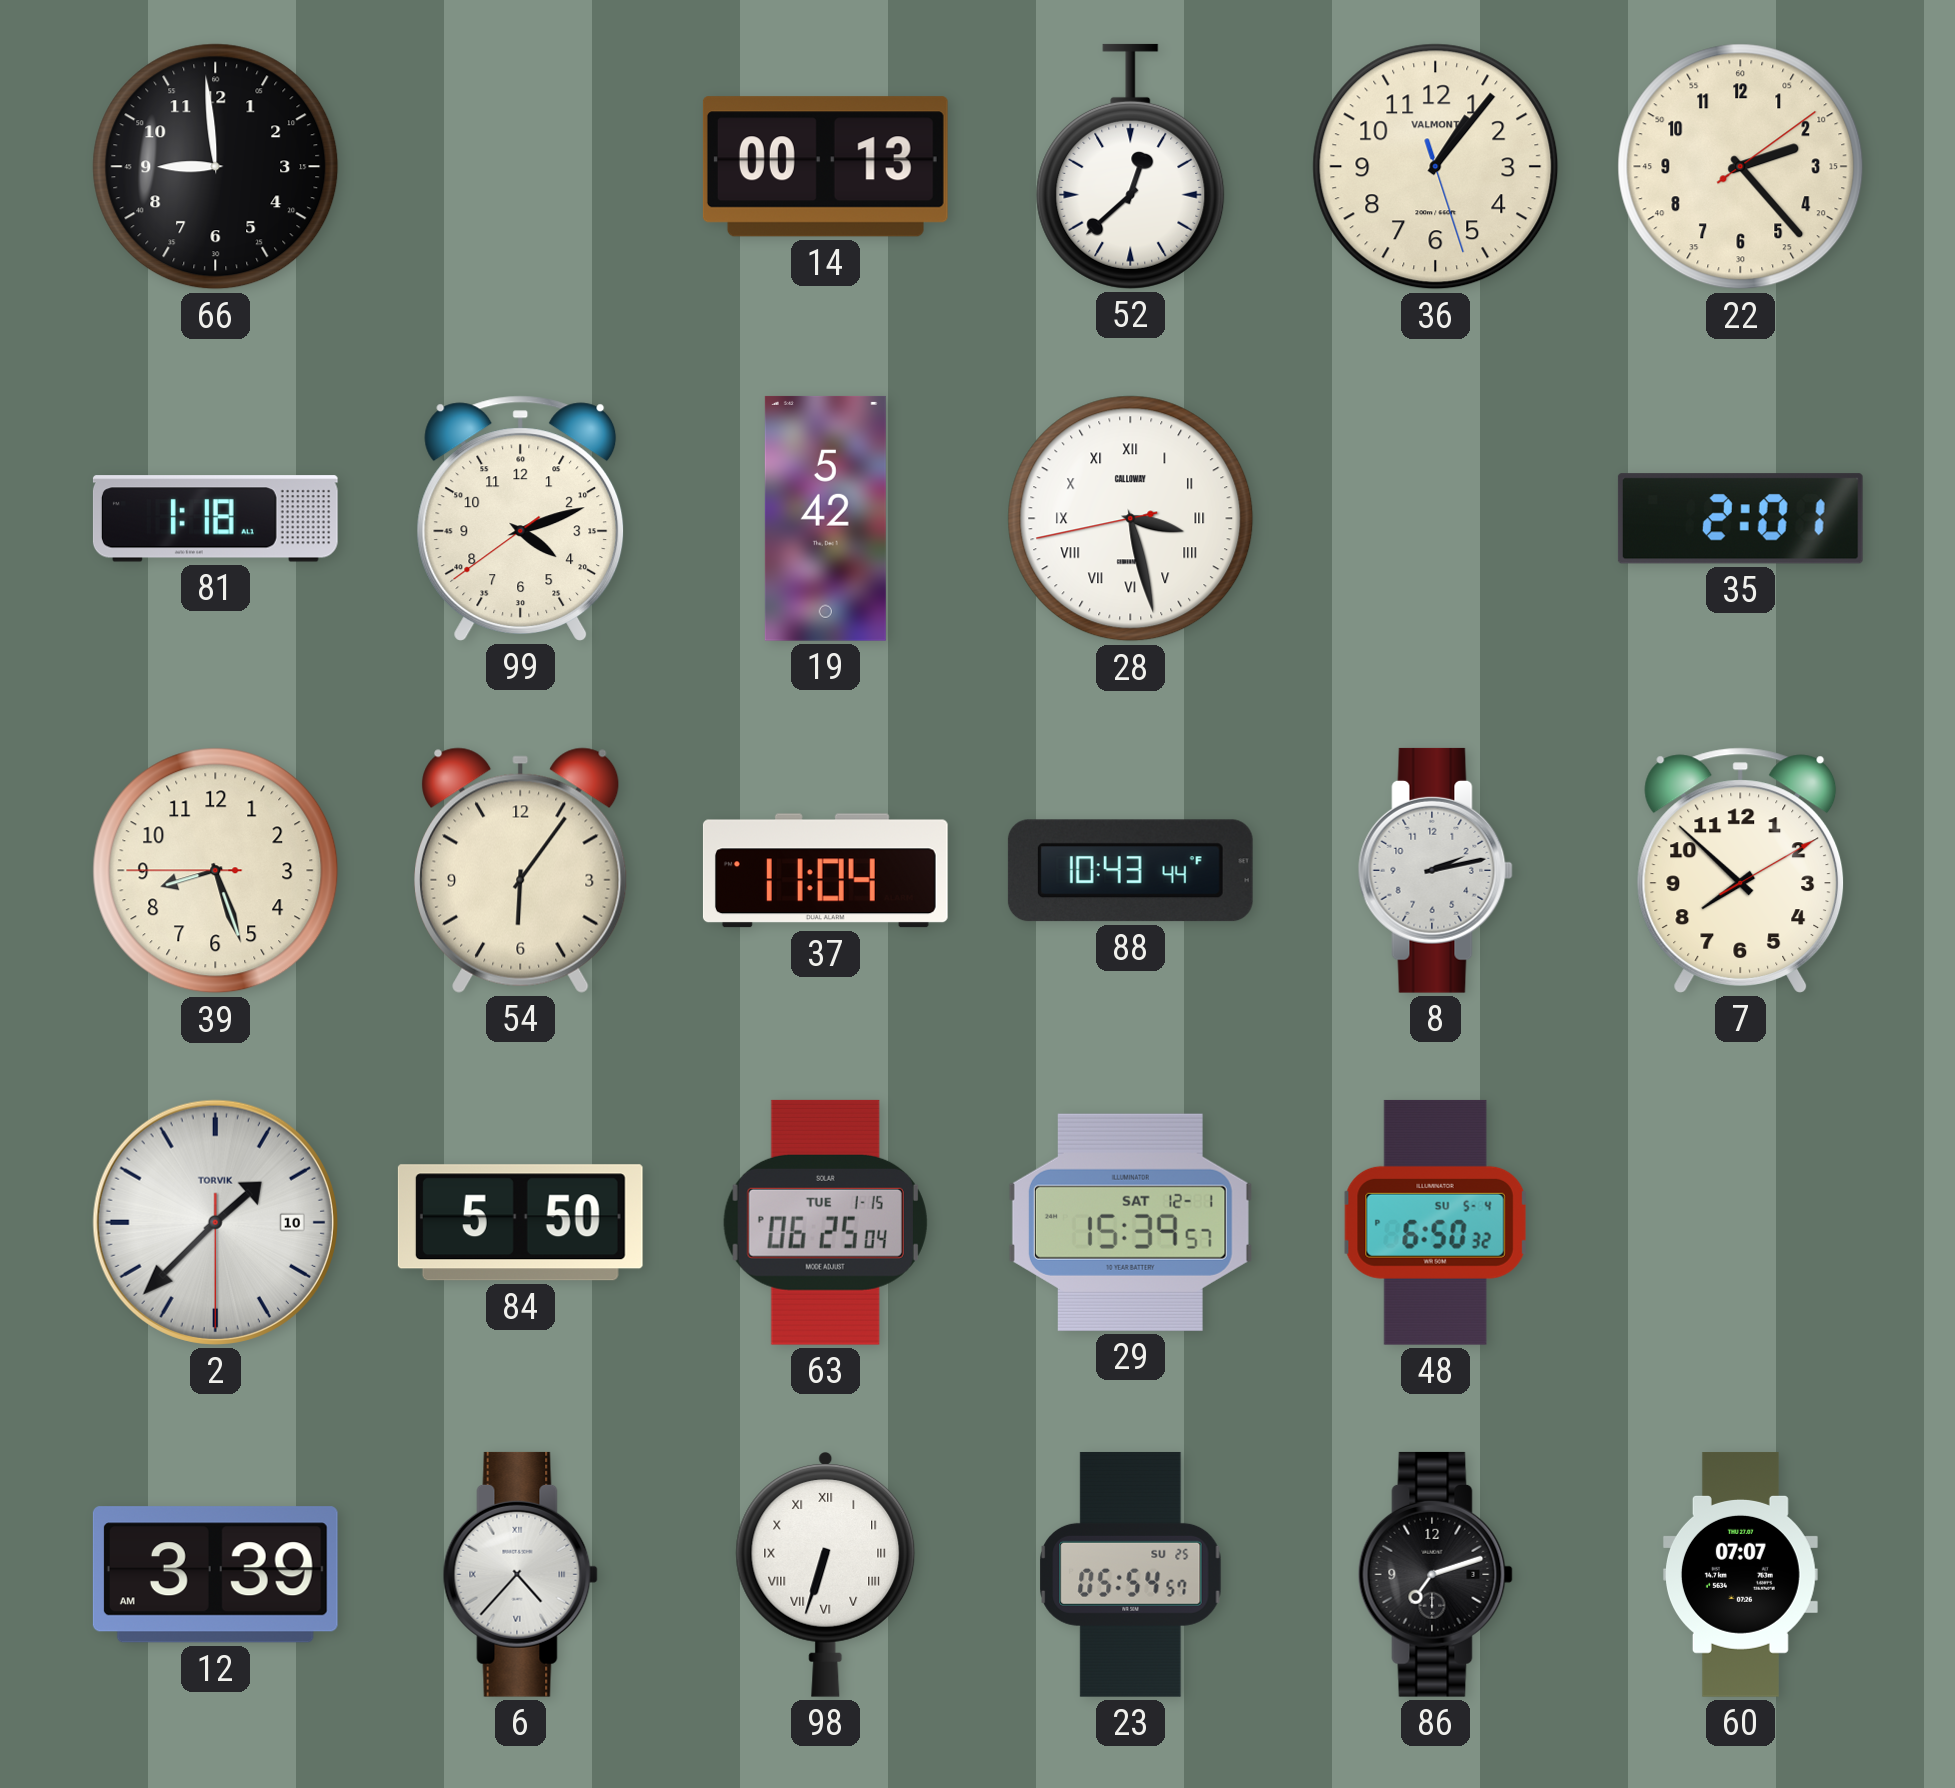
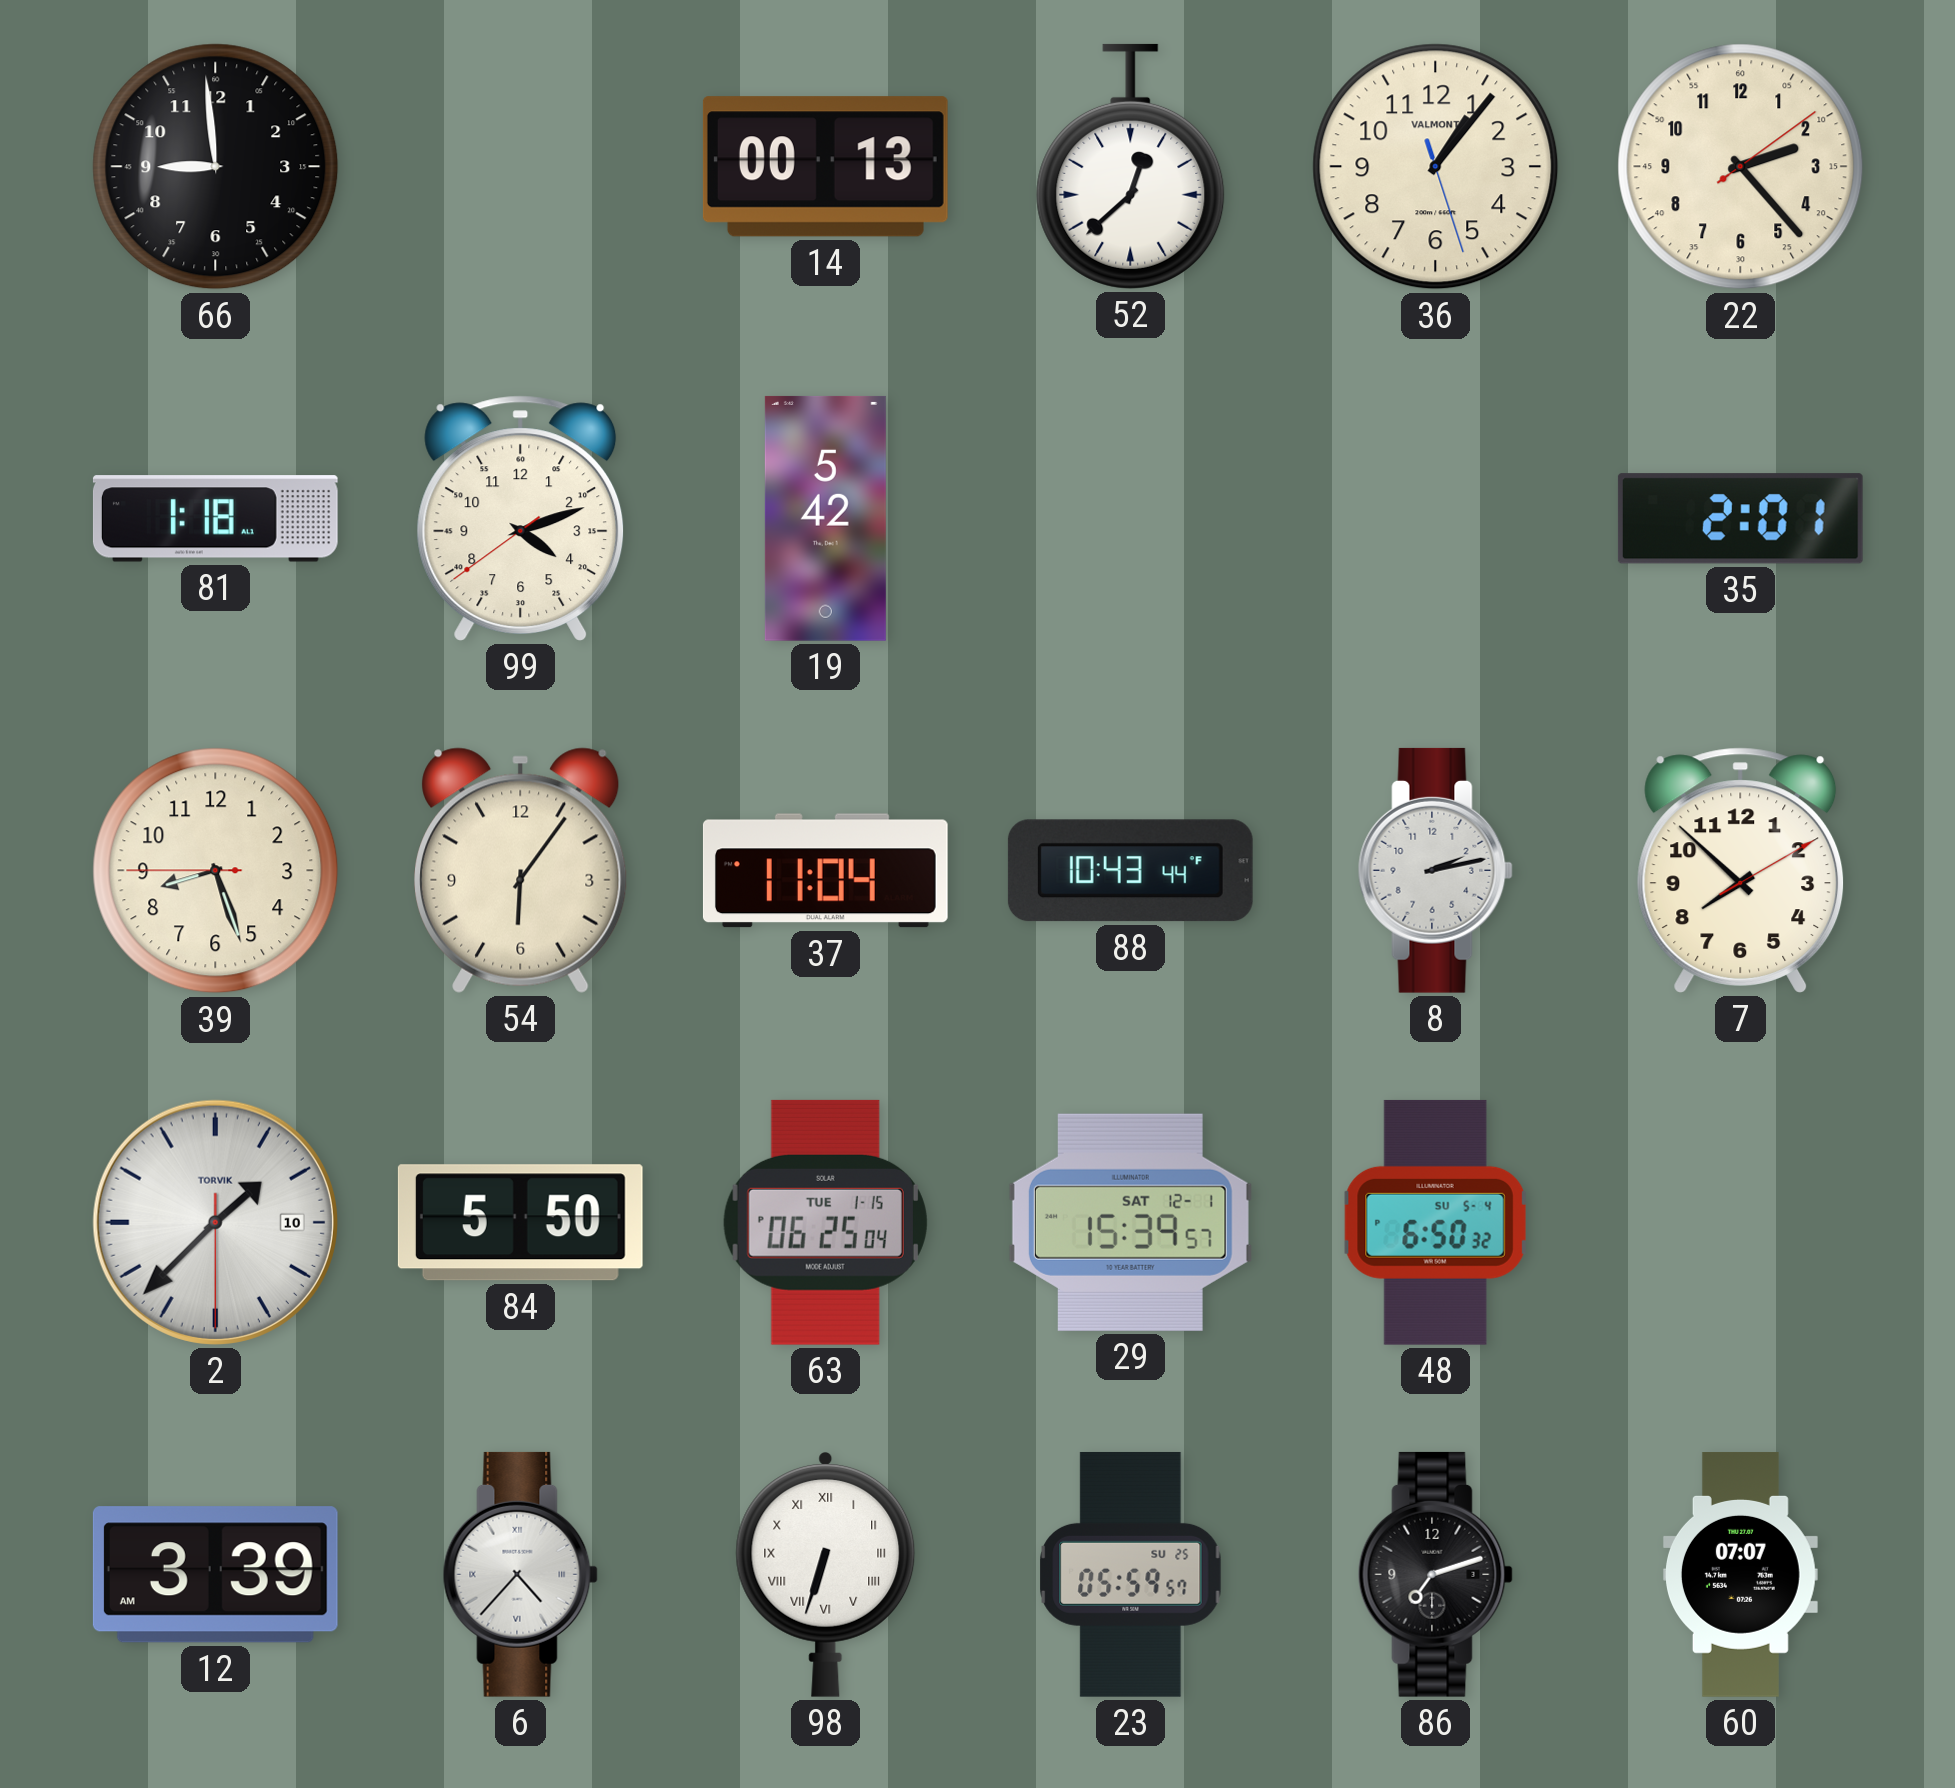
28: 3:27 -> none (1131, 519)
23: 05:54 -> 05:59 (1131, 1574)
